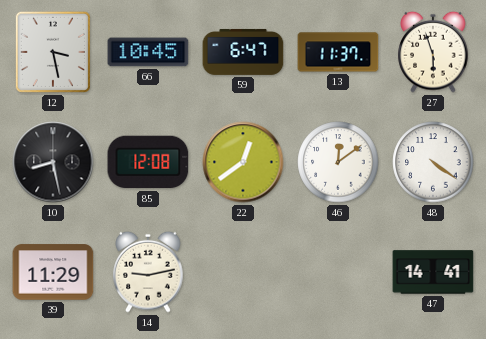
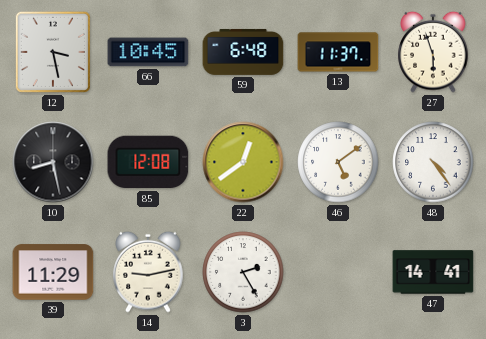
59: 6:47 -> 6:48 (243, 52)
46: 12:09 -> 5:09 (338, 162)
48: 4:21 -> 4:24 (433, 162)
3: none -> 2:25 (243, 272)
